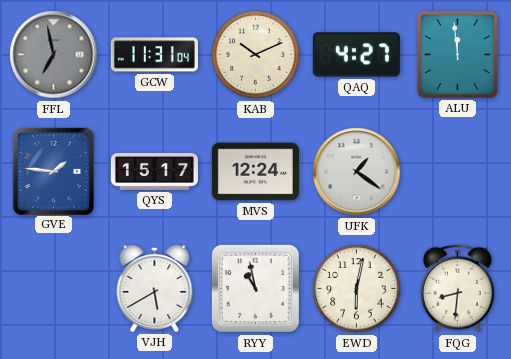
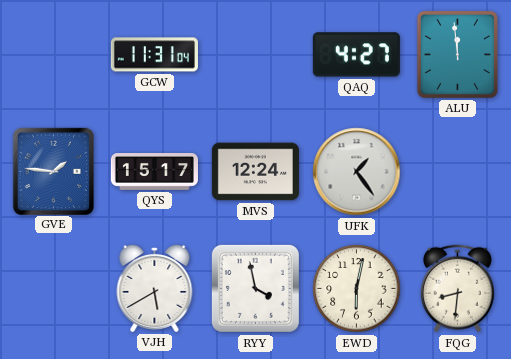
FFL: 6:58 -> none (54, 55)
KAB: 10:11 -> none (256, 55)
UFK: 1:21 -> 1:24 (357, 172)
RYY: 10:58 -> 3:58 (255, 288)
